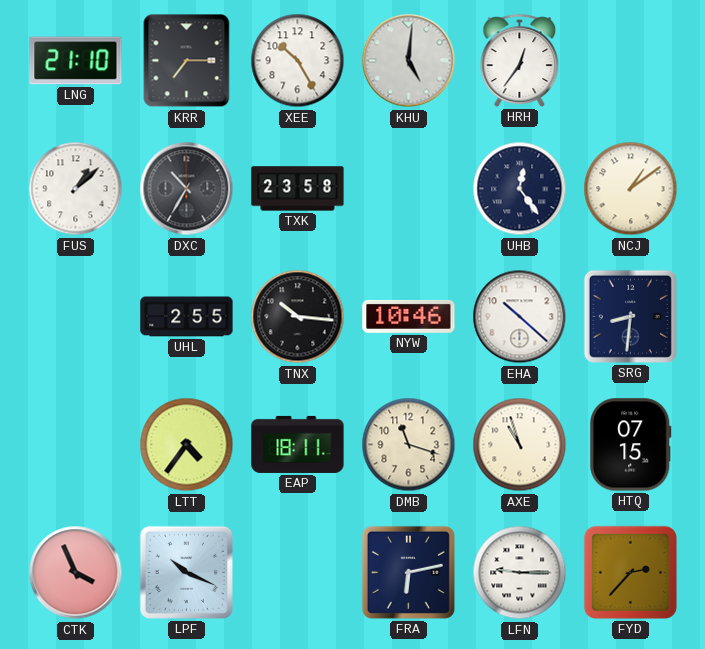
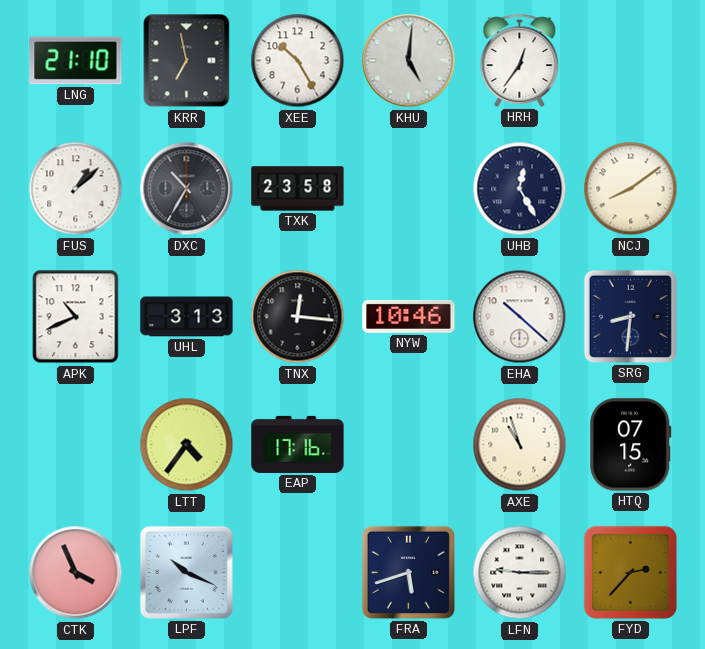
KRR: 7:15 -> 6:58 (187, 61)
UHB: 12:24 -> 12:25 (520, 189)
NCJ: 1:09 -> 8:09 (631, 189)
APK: none -> 10:41 (76, 317)
UHL: 2:55 -> 3:13 (187, 317)
TNX: 10:16 -> 12:16 (298, 317)
EAP: 18:11 -> 17:16 (298, 444)
DMB: 11:18 -> none (409, 445)
FRA: 6:13 -> 5:42 (408, 572)
